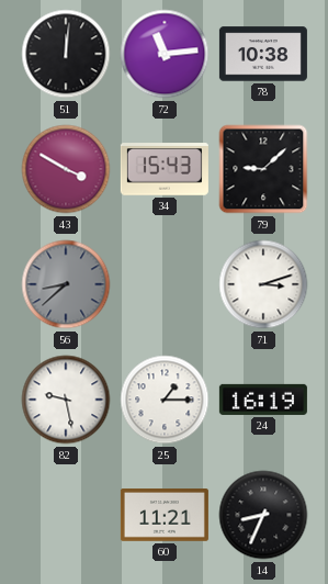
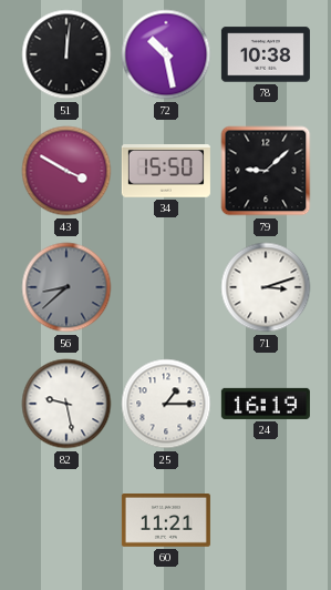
72: 11:14 -> 10:28 (166, 54)
34: 15:43 -> 15:50 (166, 171)
14: 8:34 -> none (263, 515)
